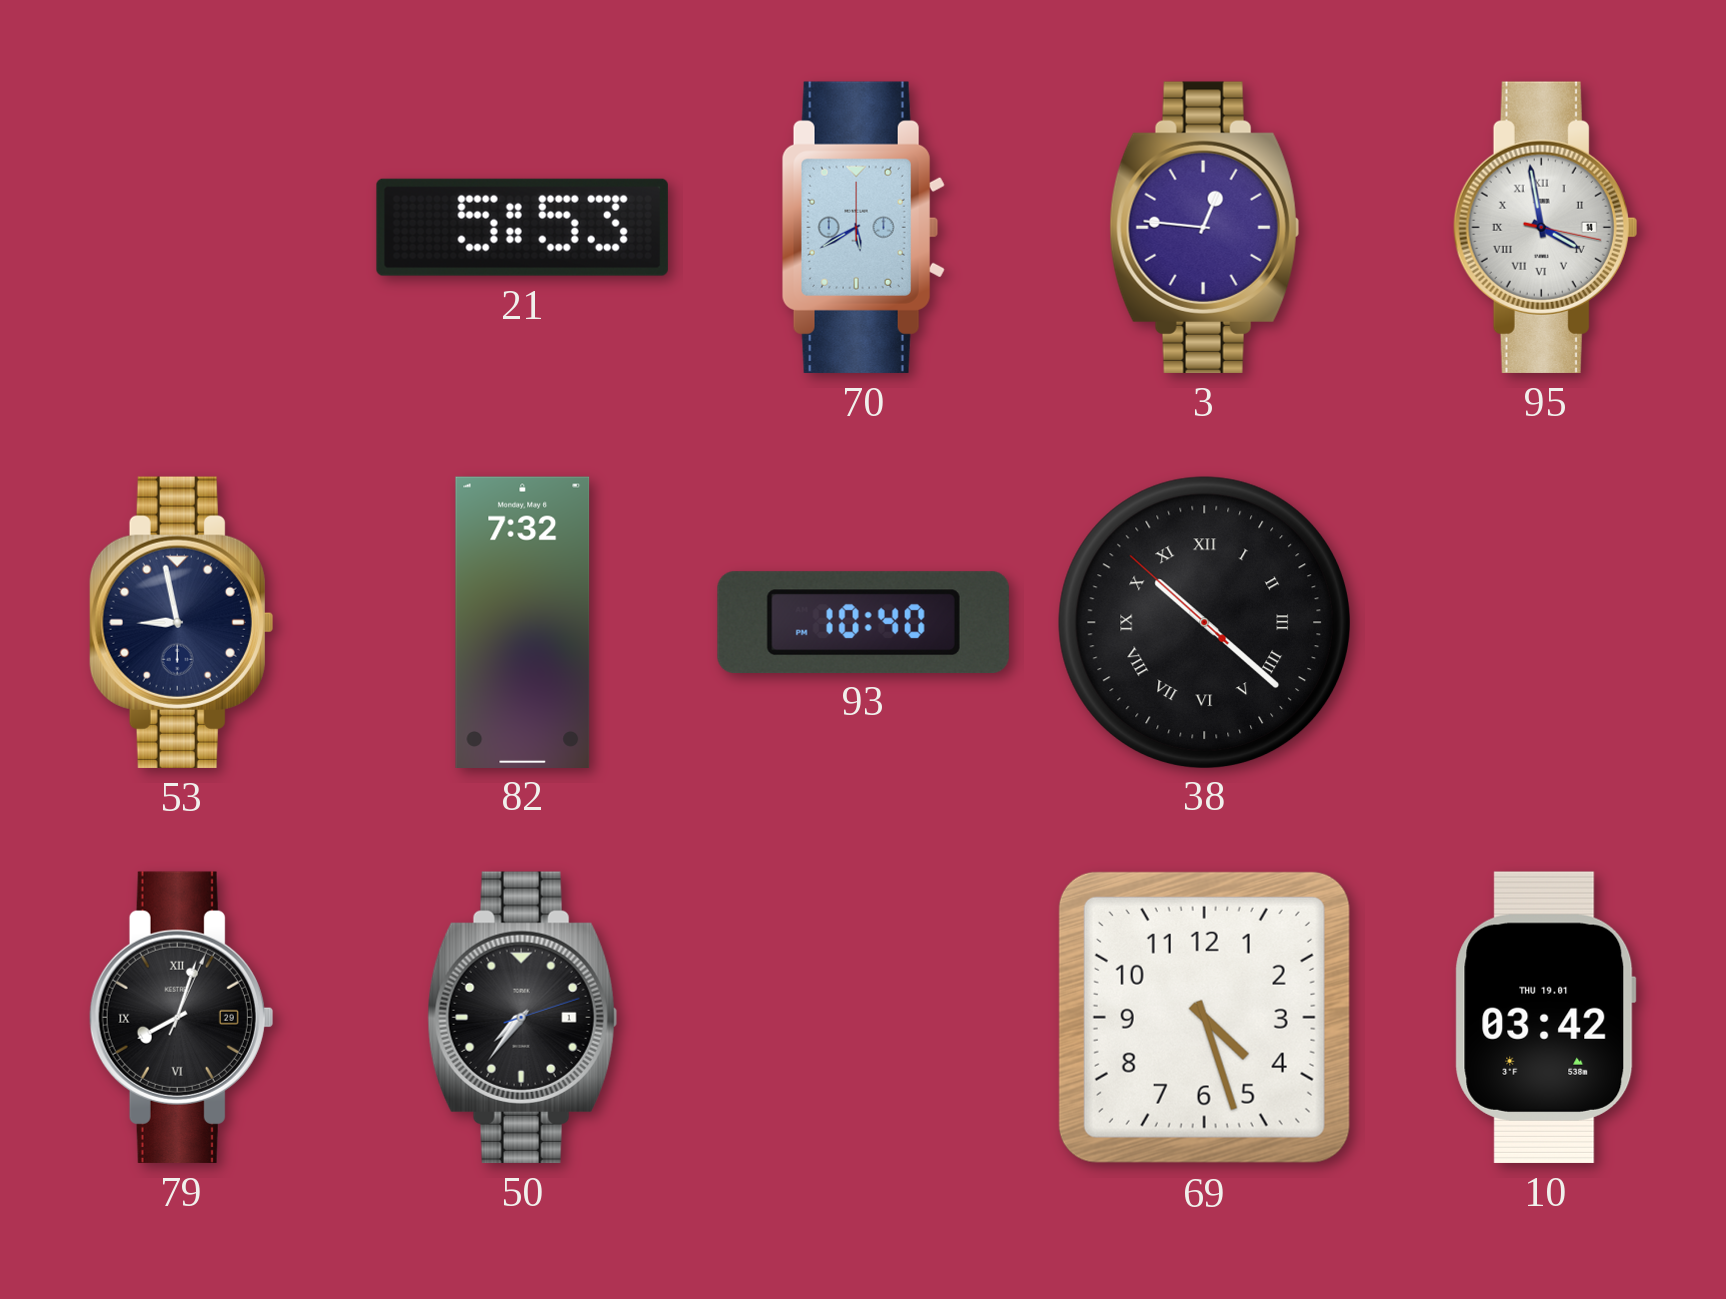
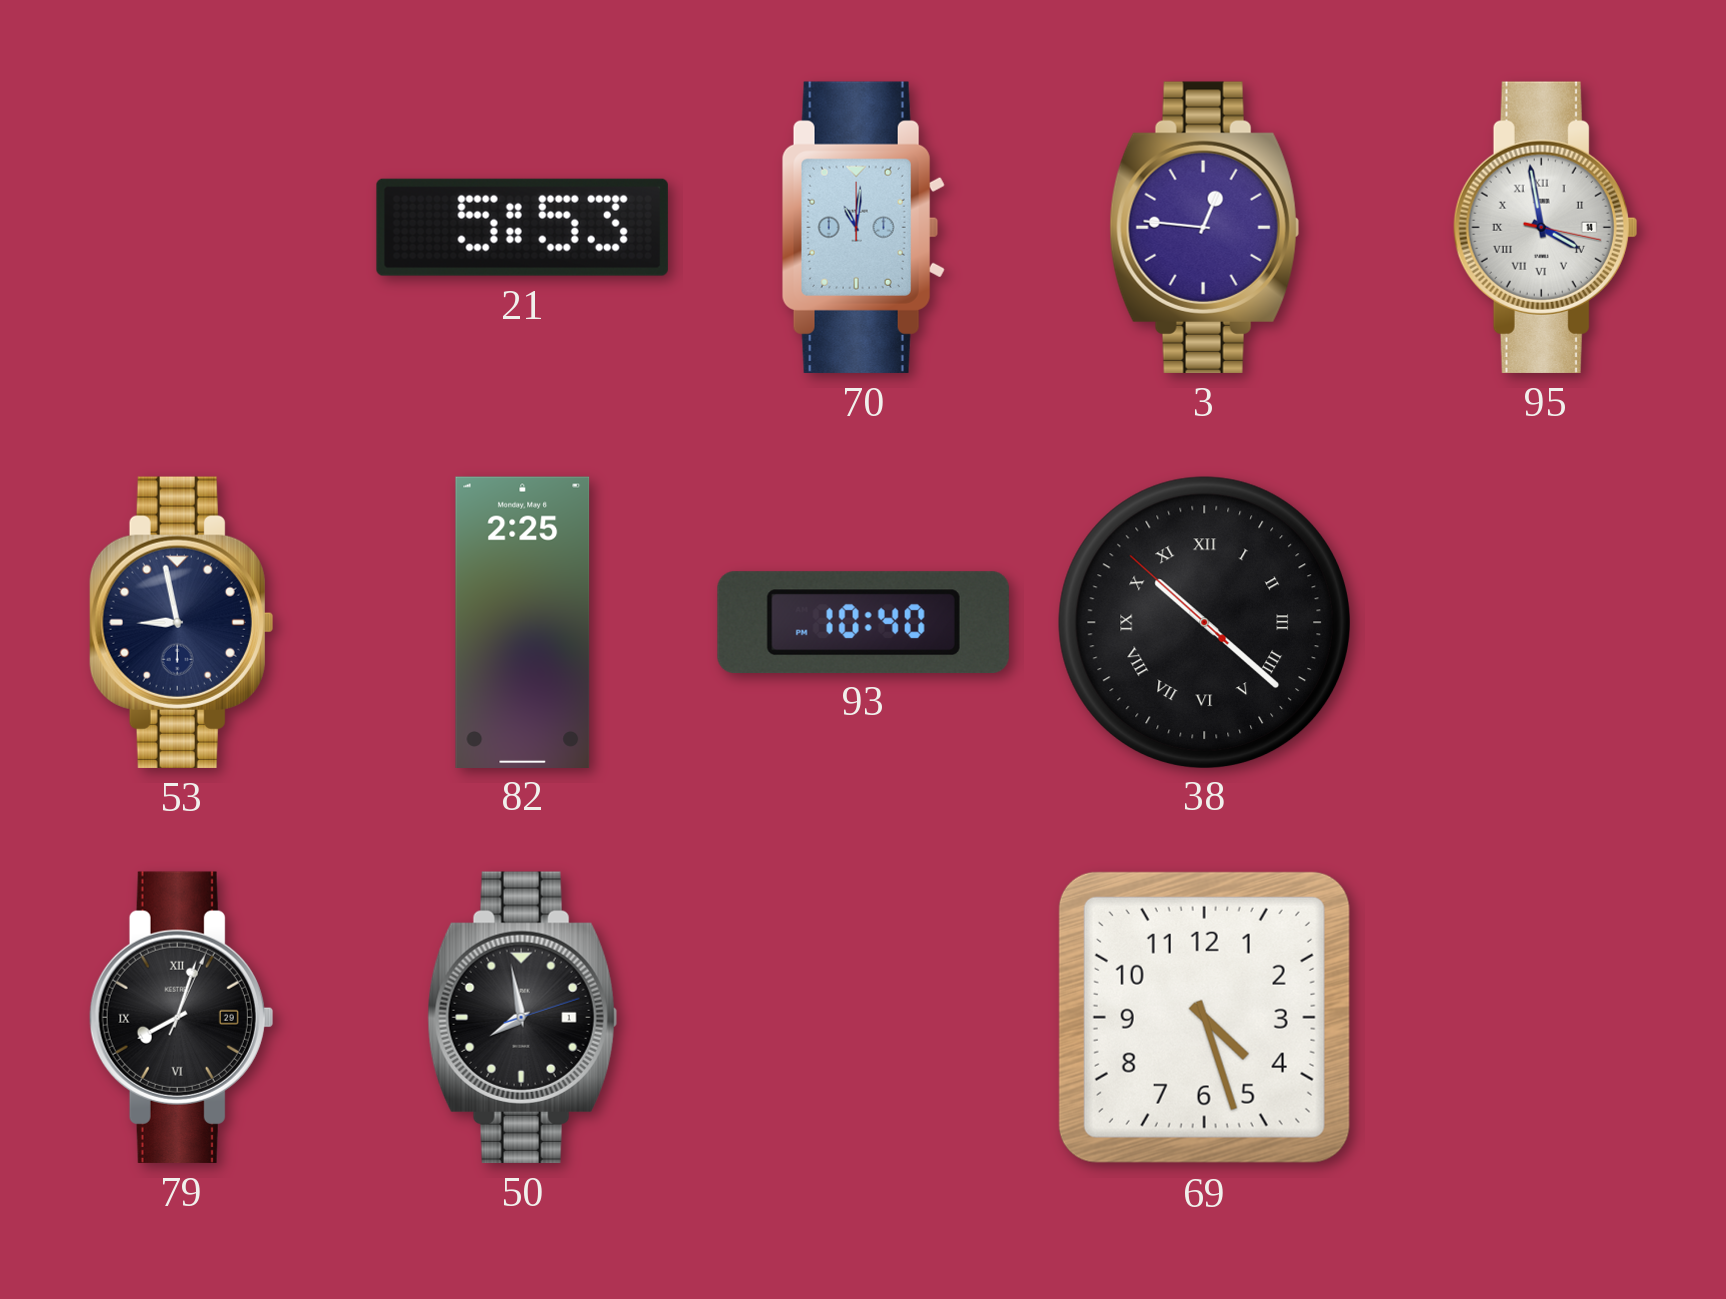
70: 5:40 -> 11:01 (863, 227)
82: 7:32 -> 2:25 (523, 622)
50: 7:36 -> 7:58 (522, 1017)
10: 03:42 -> none (1545, 1017)
